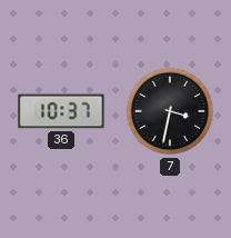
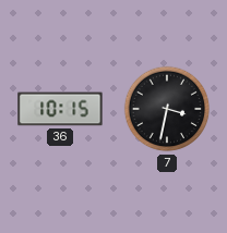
36: 10:37 -> 10:15 (60, 109)
